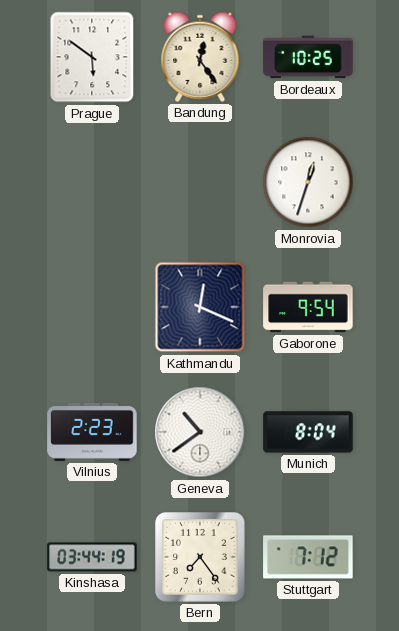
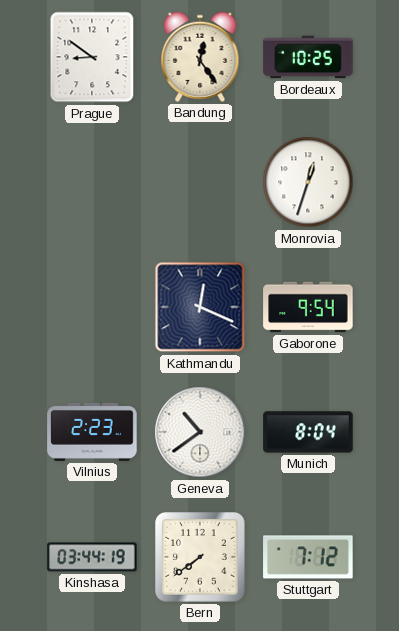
Prague: 5:51 -> 8:51 (92, 57)
Bern: 7:24 -> 7:39 (200, 557)
